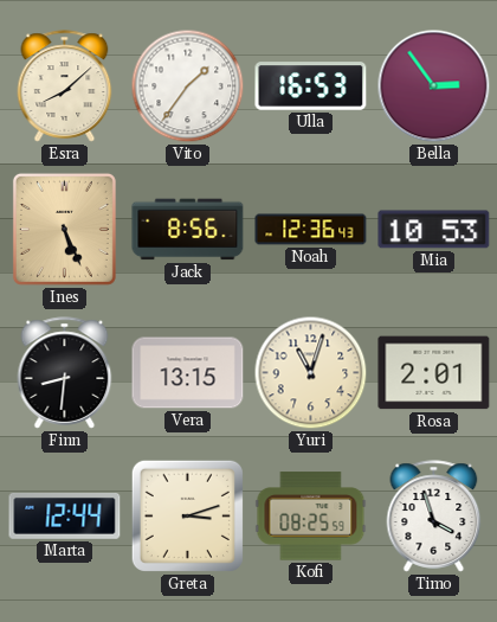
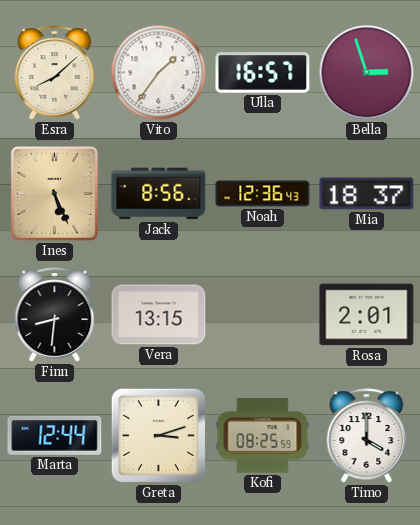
Ulla: 16:53 -> 16:57 (263, 73)
Bella: 2:54 -> 2:57 (367, 73)
Mia: 10:53 -> 18:37 (367, 194)
Yuri: 11:03 -> none (311, 373)
Timo: 3:57 -> 4:00 (367, 436)
